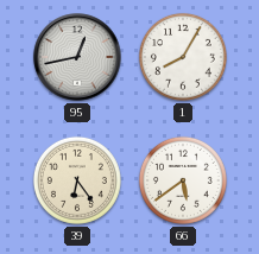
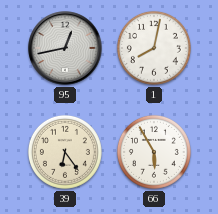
1: 8:05 -> 8:02 (154, 48)
66: 5:39 -> 5:55 (154, 152)
